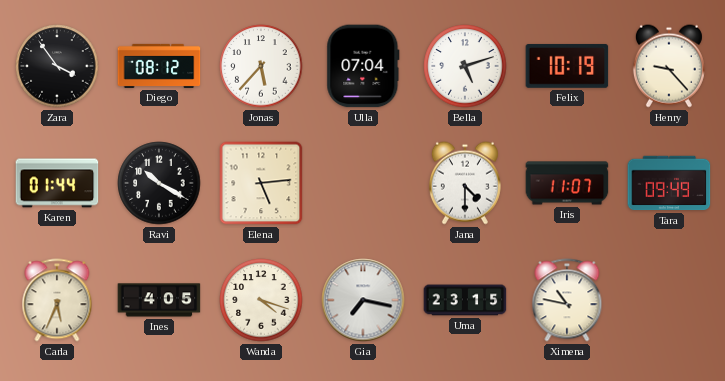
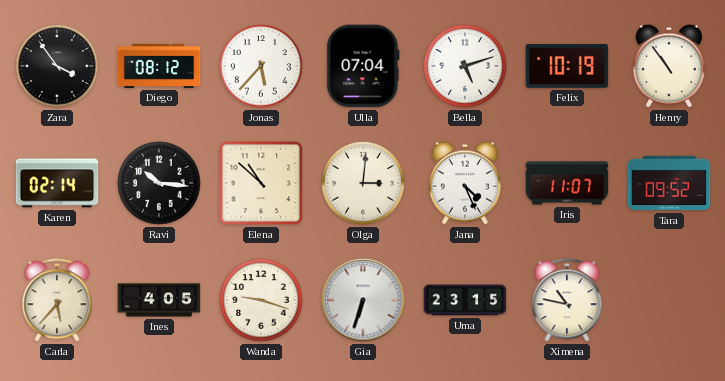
Henry: 9:23 -> 10:54 (669, 66)
Karen: 01:44 -> 02:14 (57, 183)
Ravi: 10:20 -> 10:16 (159, 183)
Elena: 5:14 -> 10:52 (261, 183)
Olga: none -> 3:01 (363, 183)
Jana: 4:30 -> 4:26 (465, 183)
Tara: 09:49 -> 09:52 (669, 183)
Carla: 5:34 -> 5:37 (57, 300)
Wanda: 4:18 -> 9:18 (261, 300)
Gia: 7:17 -> 6:33 (363, 300)
